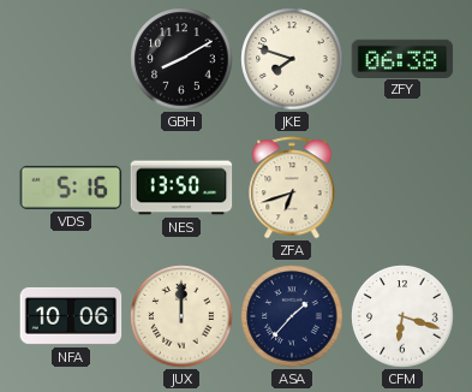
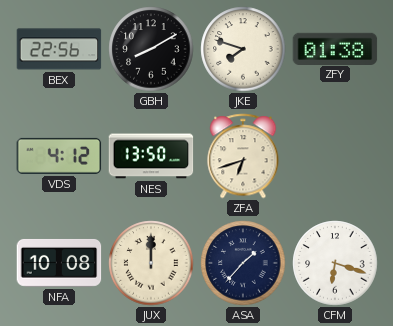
BEX: none -> 22:56 (59, 49)
ZFY: 06:38 -> 01:38 (335, 48)
VDS: 5:16 -> 4:12 (59, 156)
NFA: 10:06 -> 10:08 (59, 263)
